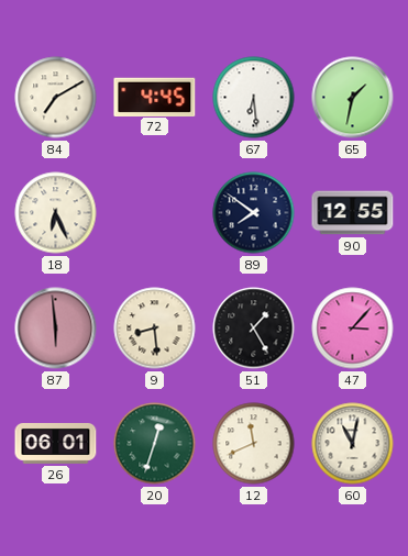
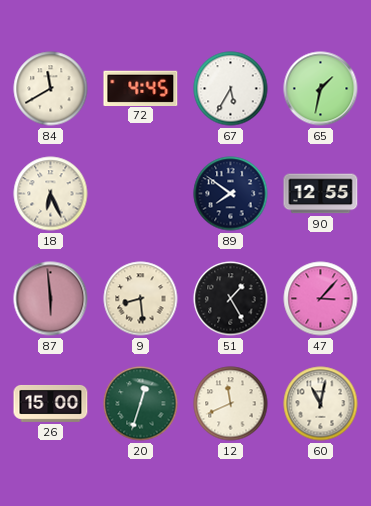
84: 7:10 -> 11:40 (51, 89)
67: 6:29 -> 5:35 (231, 89)
26: 06:01 -> 15:00 (51, 403)
